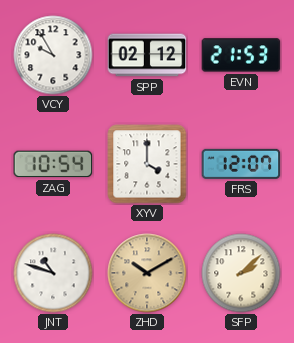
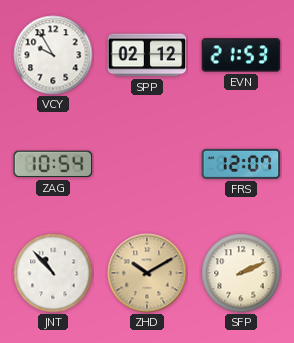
XYV: 4:00 -> none (147, 164)
JNT: 10:48 -> 10:53 (53, 273)
SFP: 2:08 -> 2:11 (241, 273)
